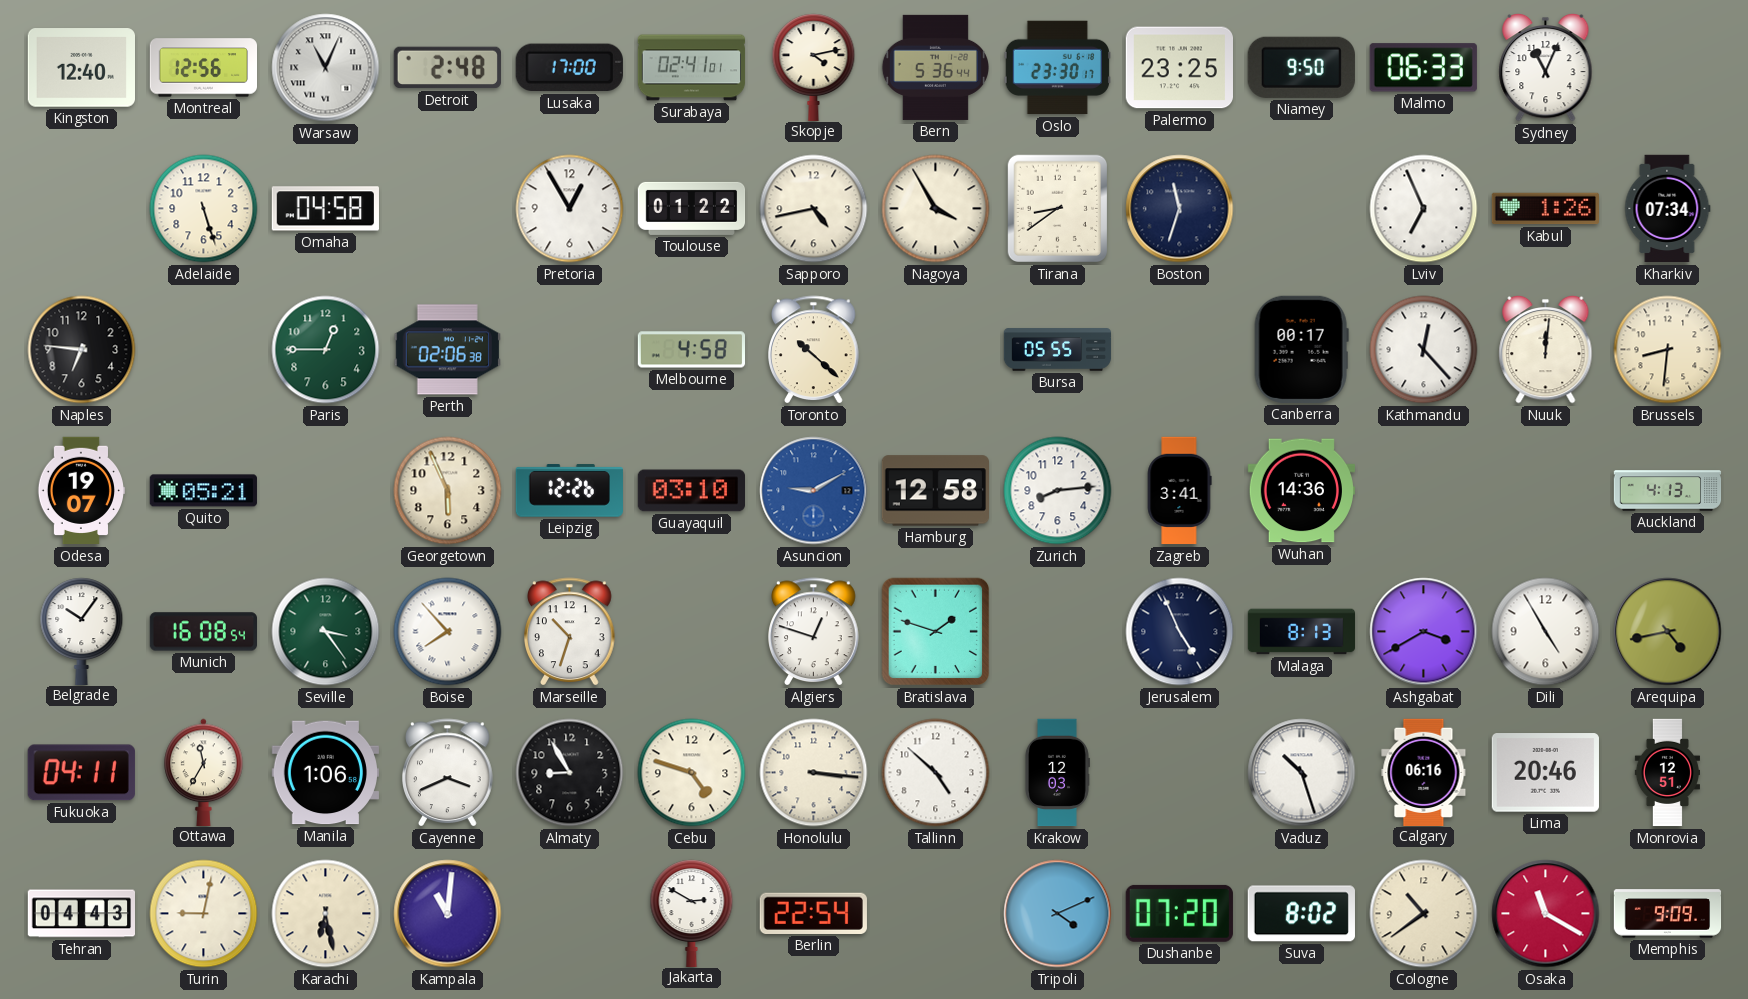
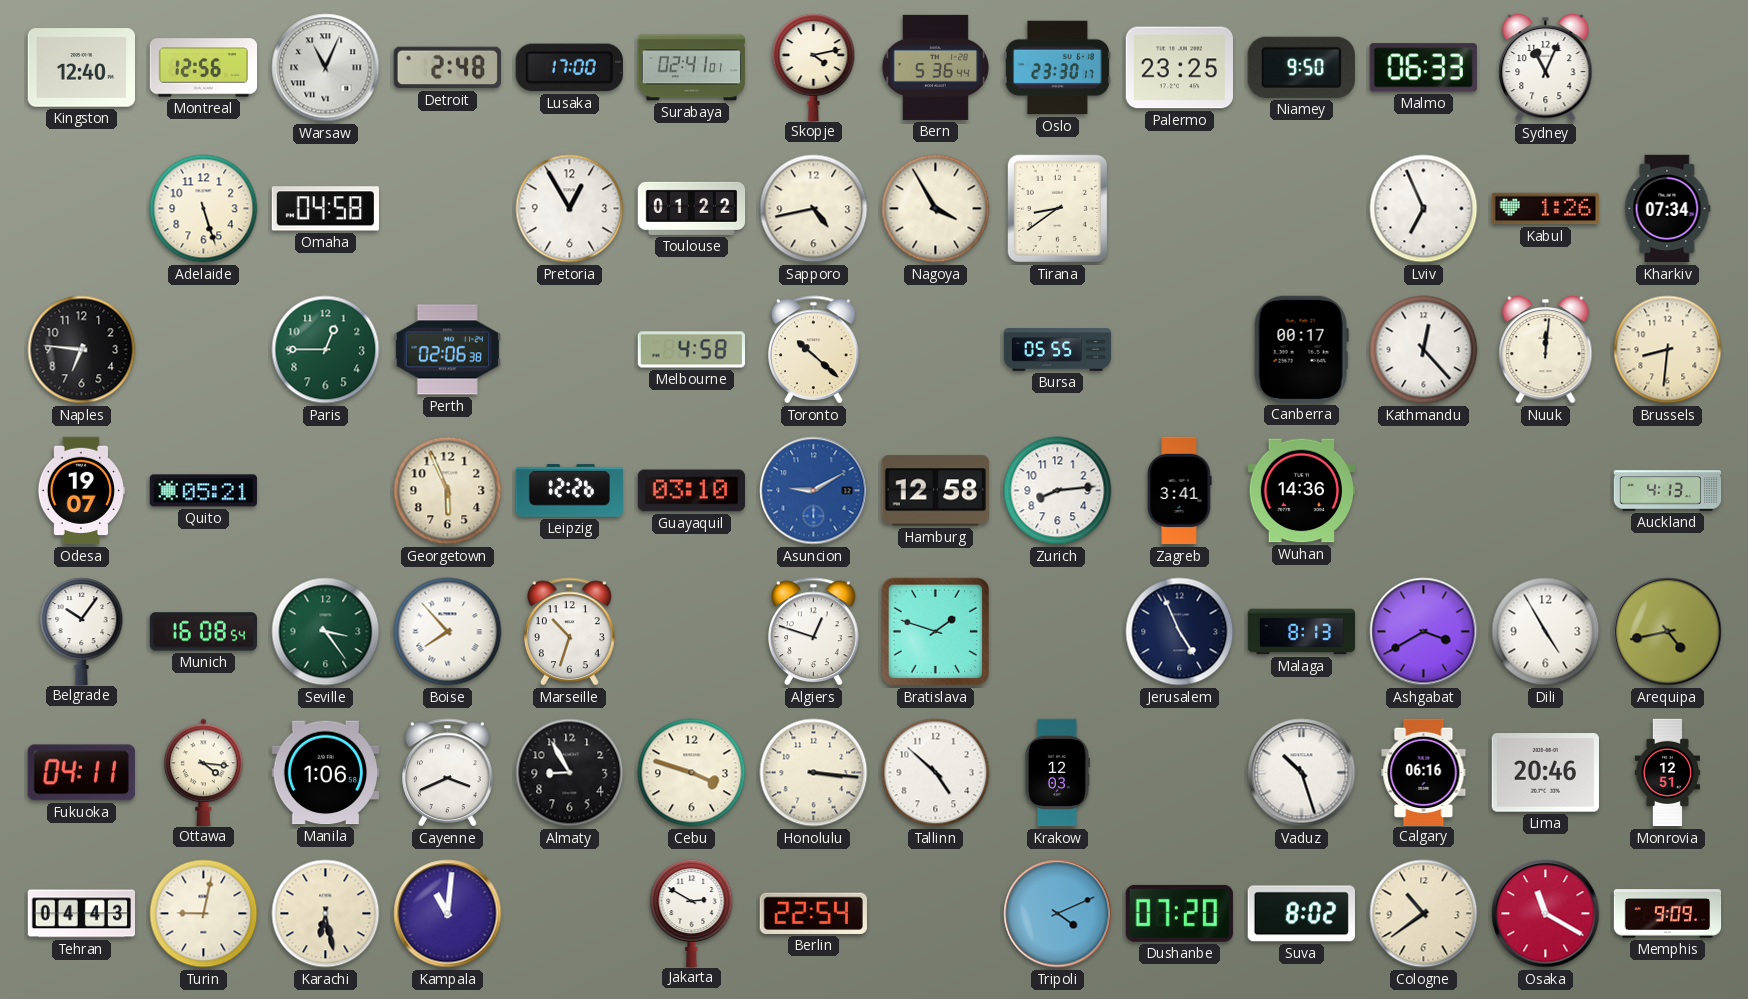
Boston: 11:33 -> none (1180, 209)
Ottawa: 11:35 -> 4:16 (204, 772)
Cebu: 4:48 -> 3:48 (692, 773)
